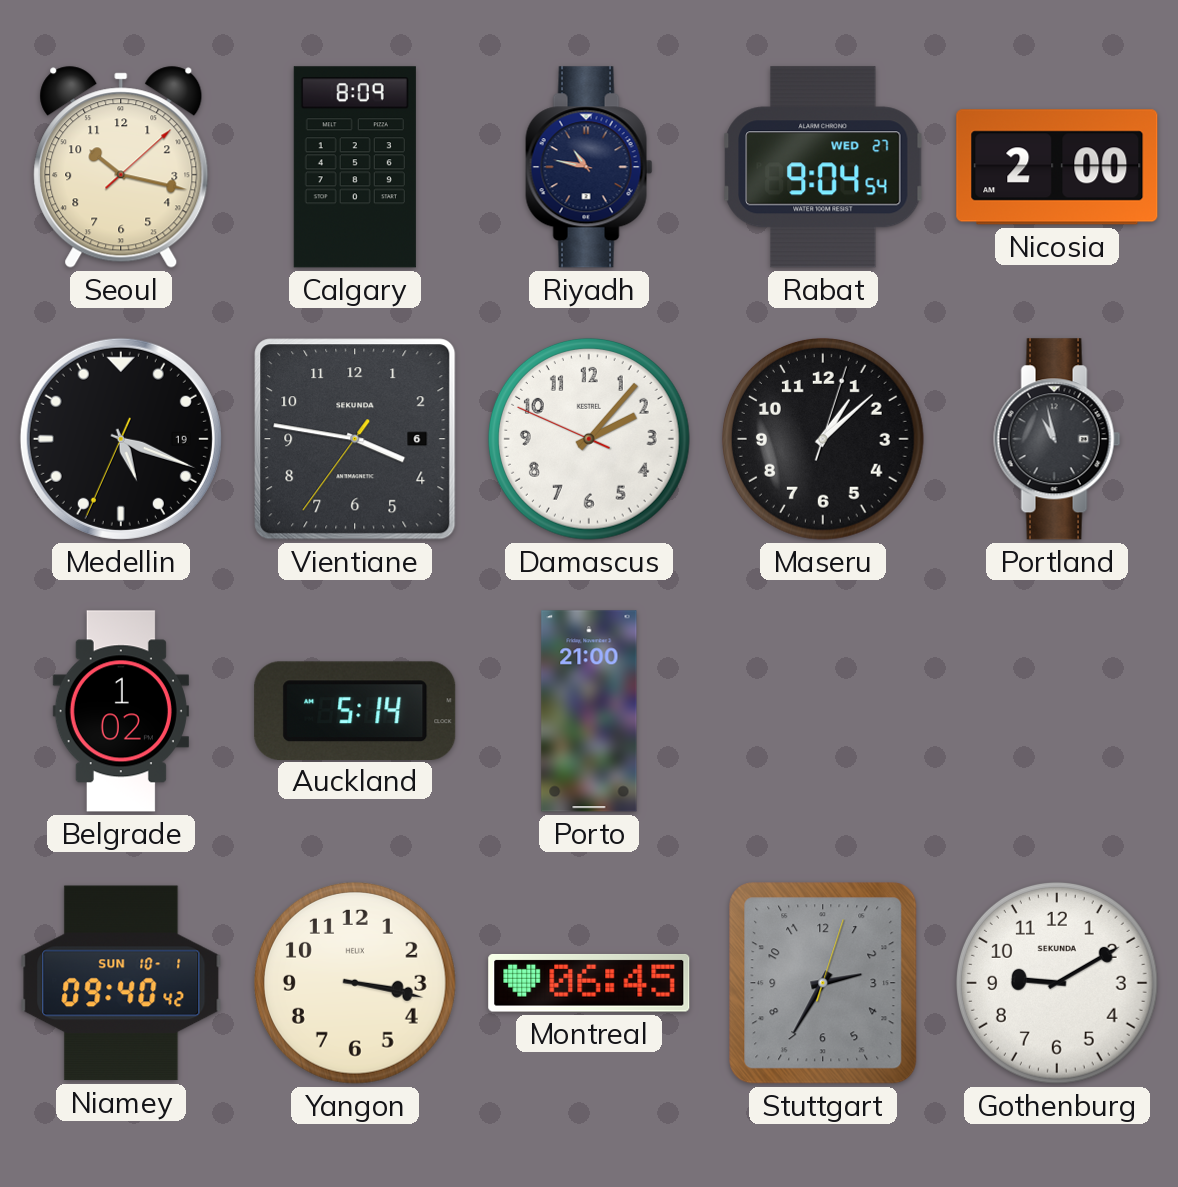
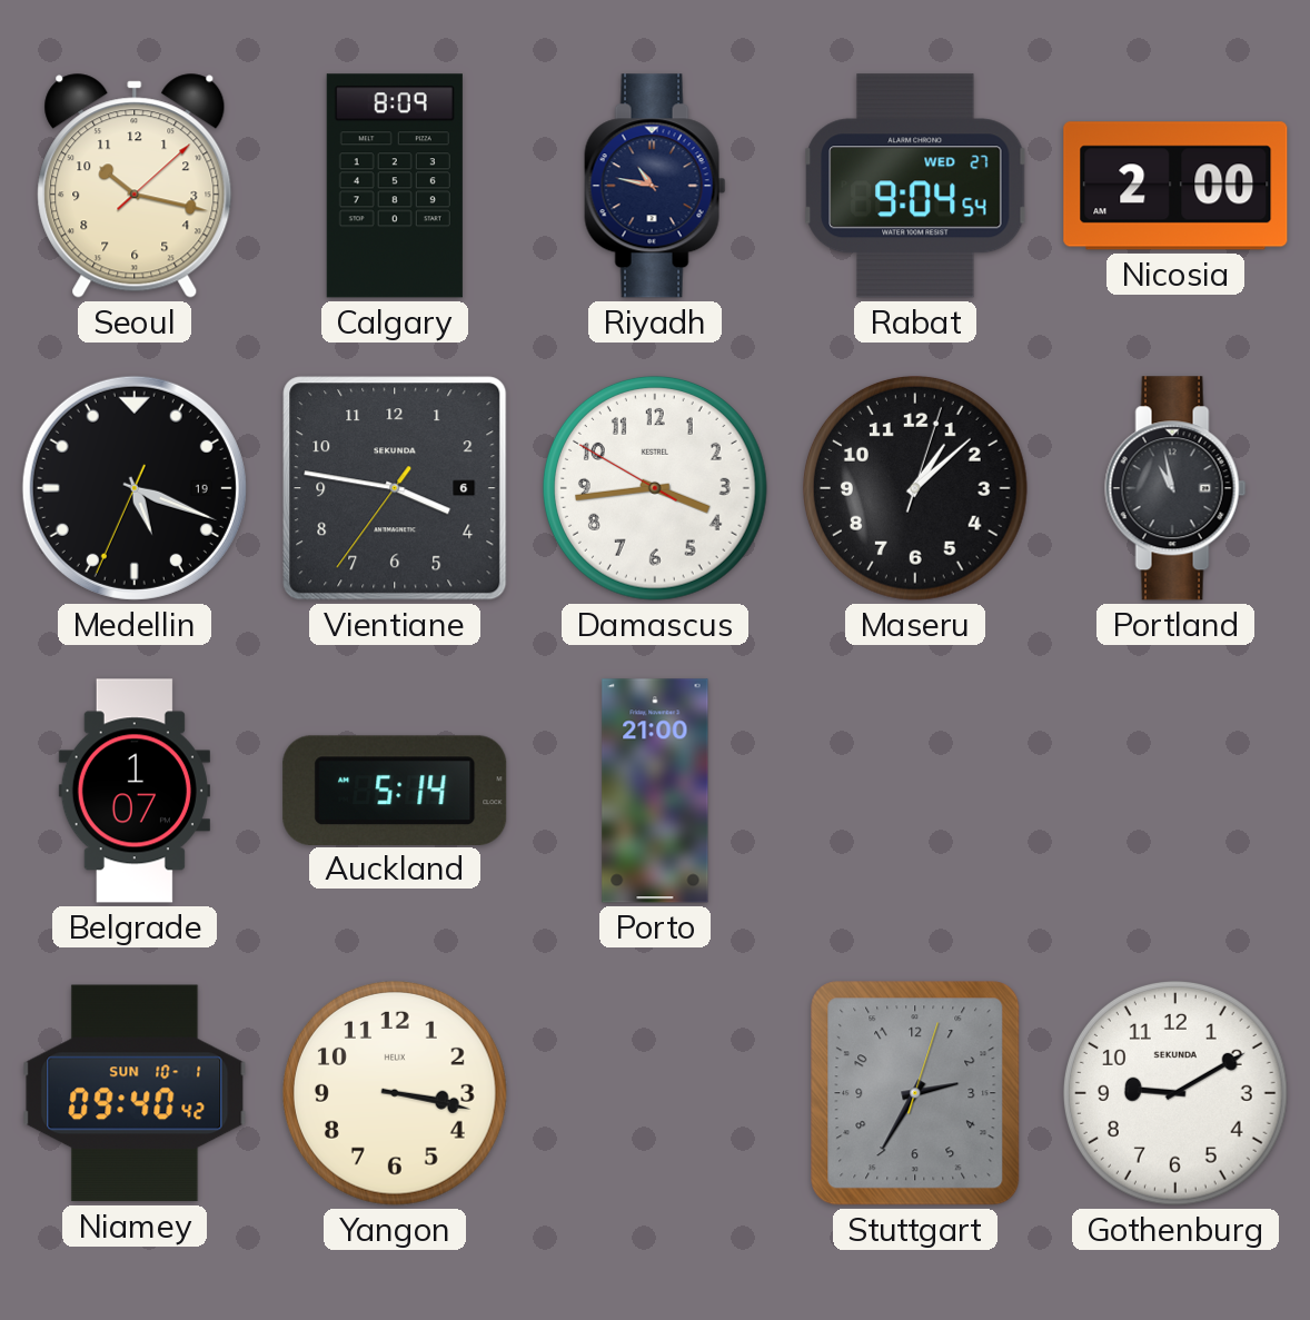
Damascus: 2:06 -> 3:43 (655, 488)
Belgrade: 1:02 -> 1:07 (135, 791)
Montreal: 06:45 -> none (589, 983)
